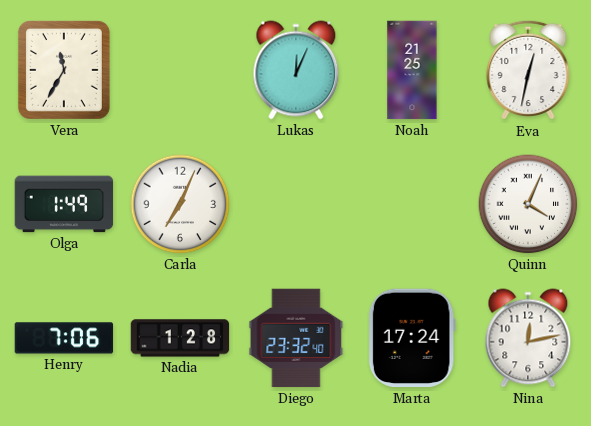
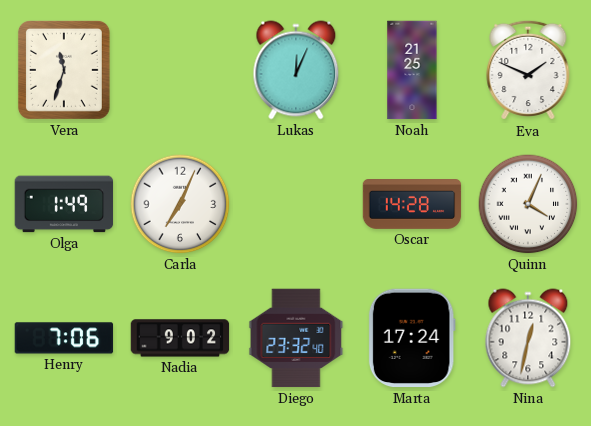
Vera: 11:35 -> 11:33 (64, 70)
Eva: 12:32 -> 1:49 (528, 70)
Oscar: none -> 14:28 (412, 205)
Nadia: 1:28 -> 9:02 (180, 338)
Nina: 12:13 -> 12:32 (528, 338)
